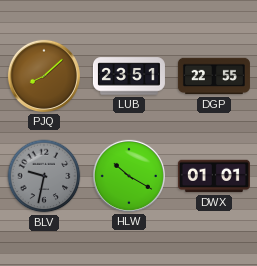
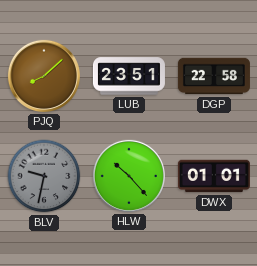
DGP: 22:55 -> 22:58 (214, 76)
HLW: 10:20 -> 10:23 (129, 176)
